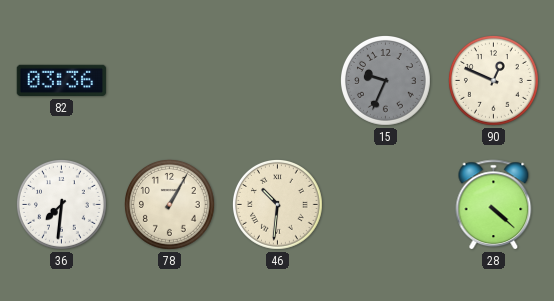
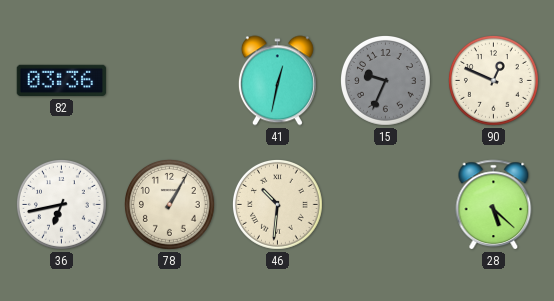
41: none -> 12:32 (277, 81)
36: 7:31 -> 6:43 (62, 205)
28: 4:22 -> 5:22 (494, 205)
